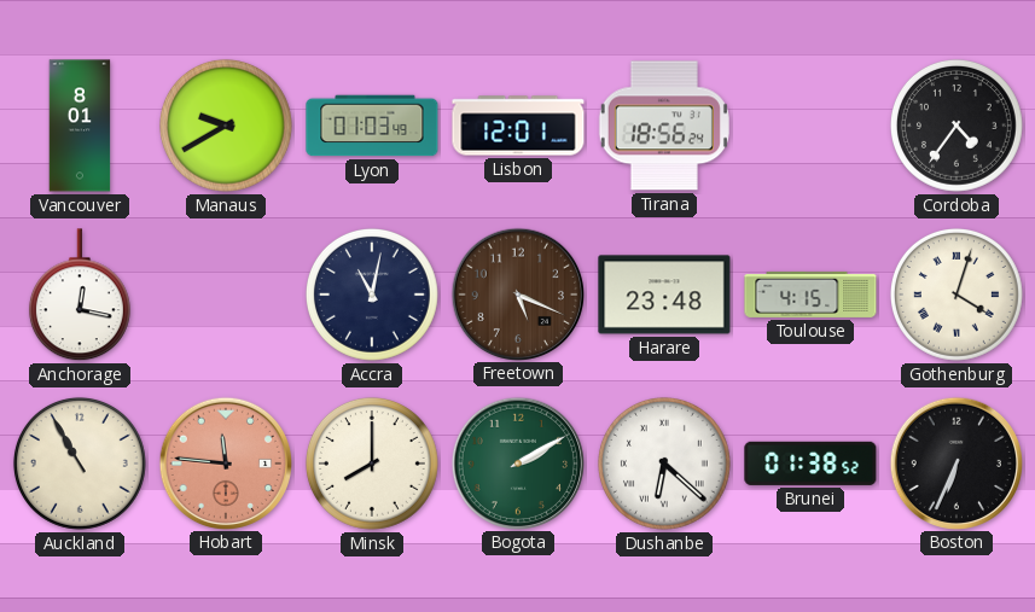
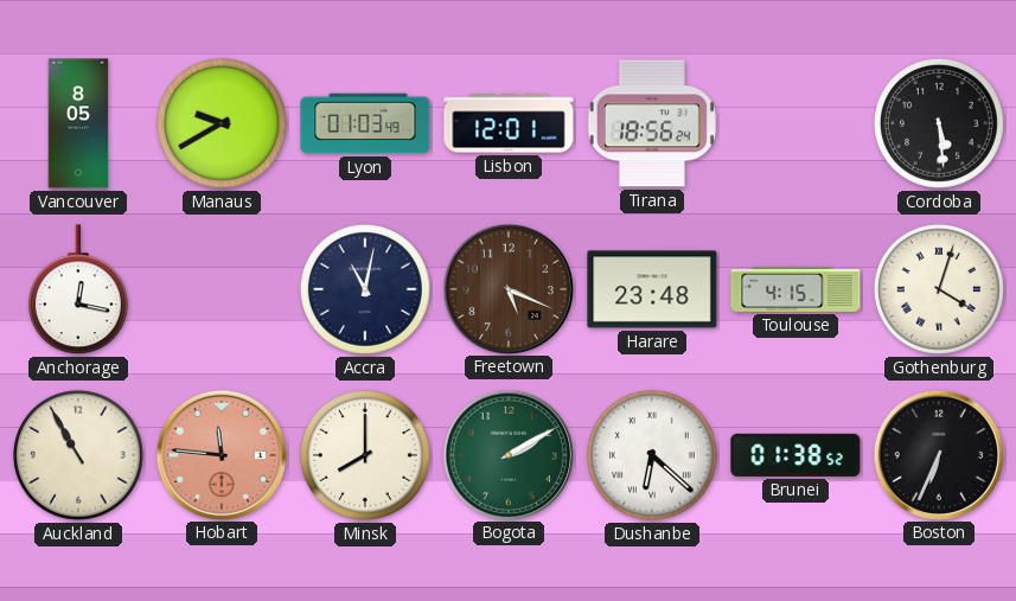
Vancouver: 8:01 -> 8:05 (78, 123)
Cordoba: 4:36 -> 5:29 (939, 123)
